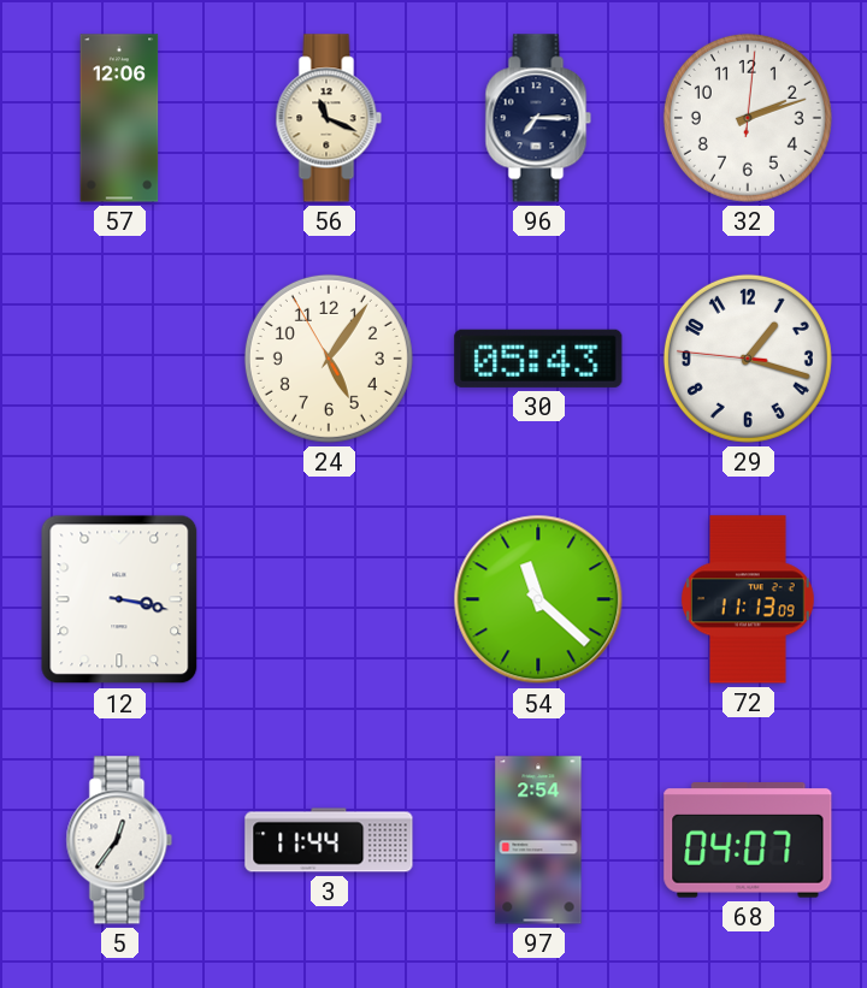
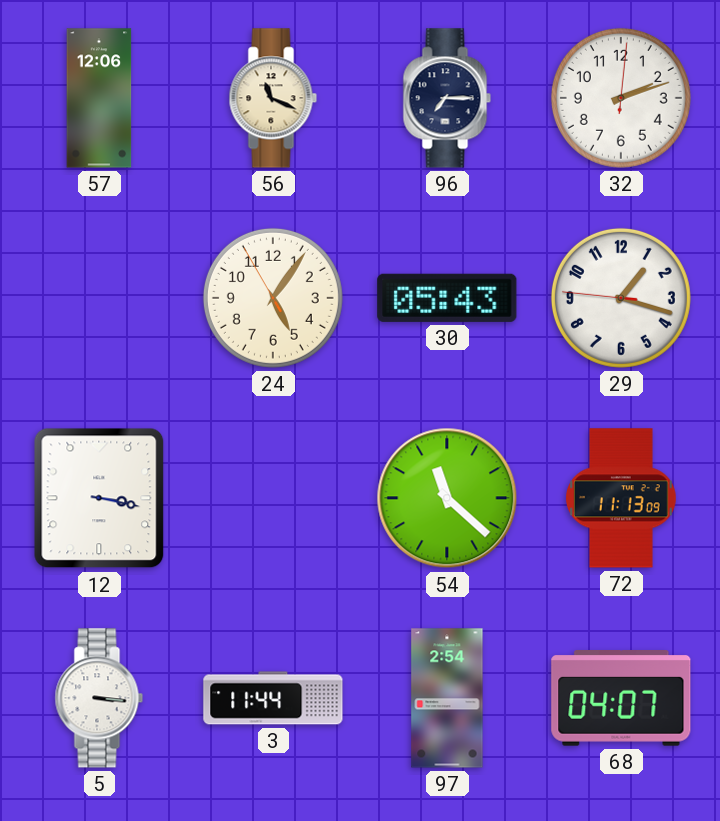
5: 12:36 -> 3:16 (99, 698)
